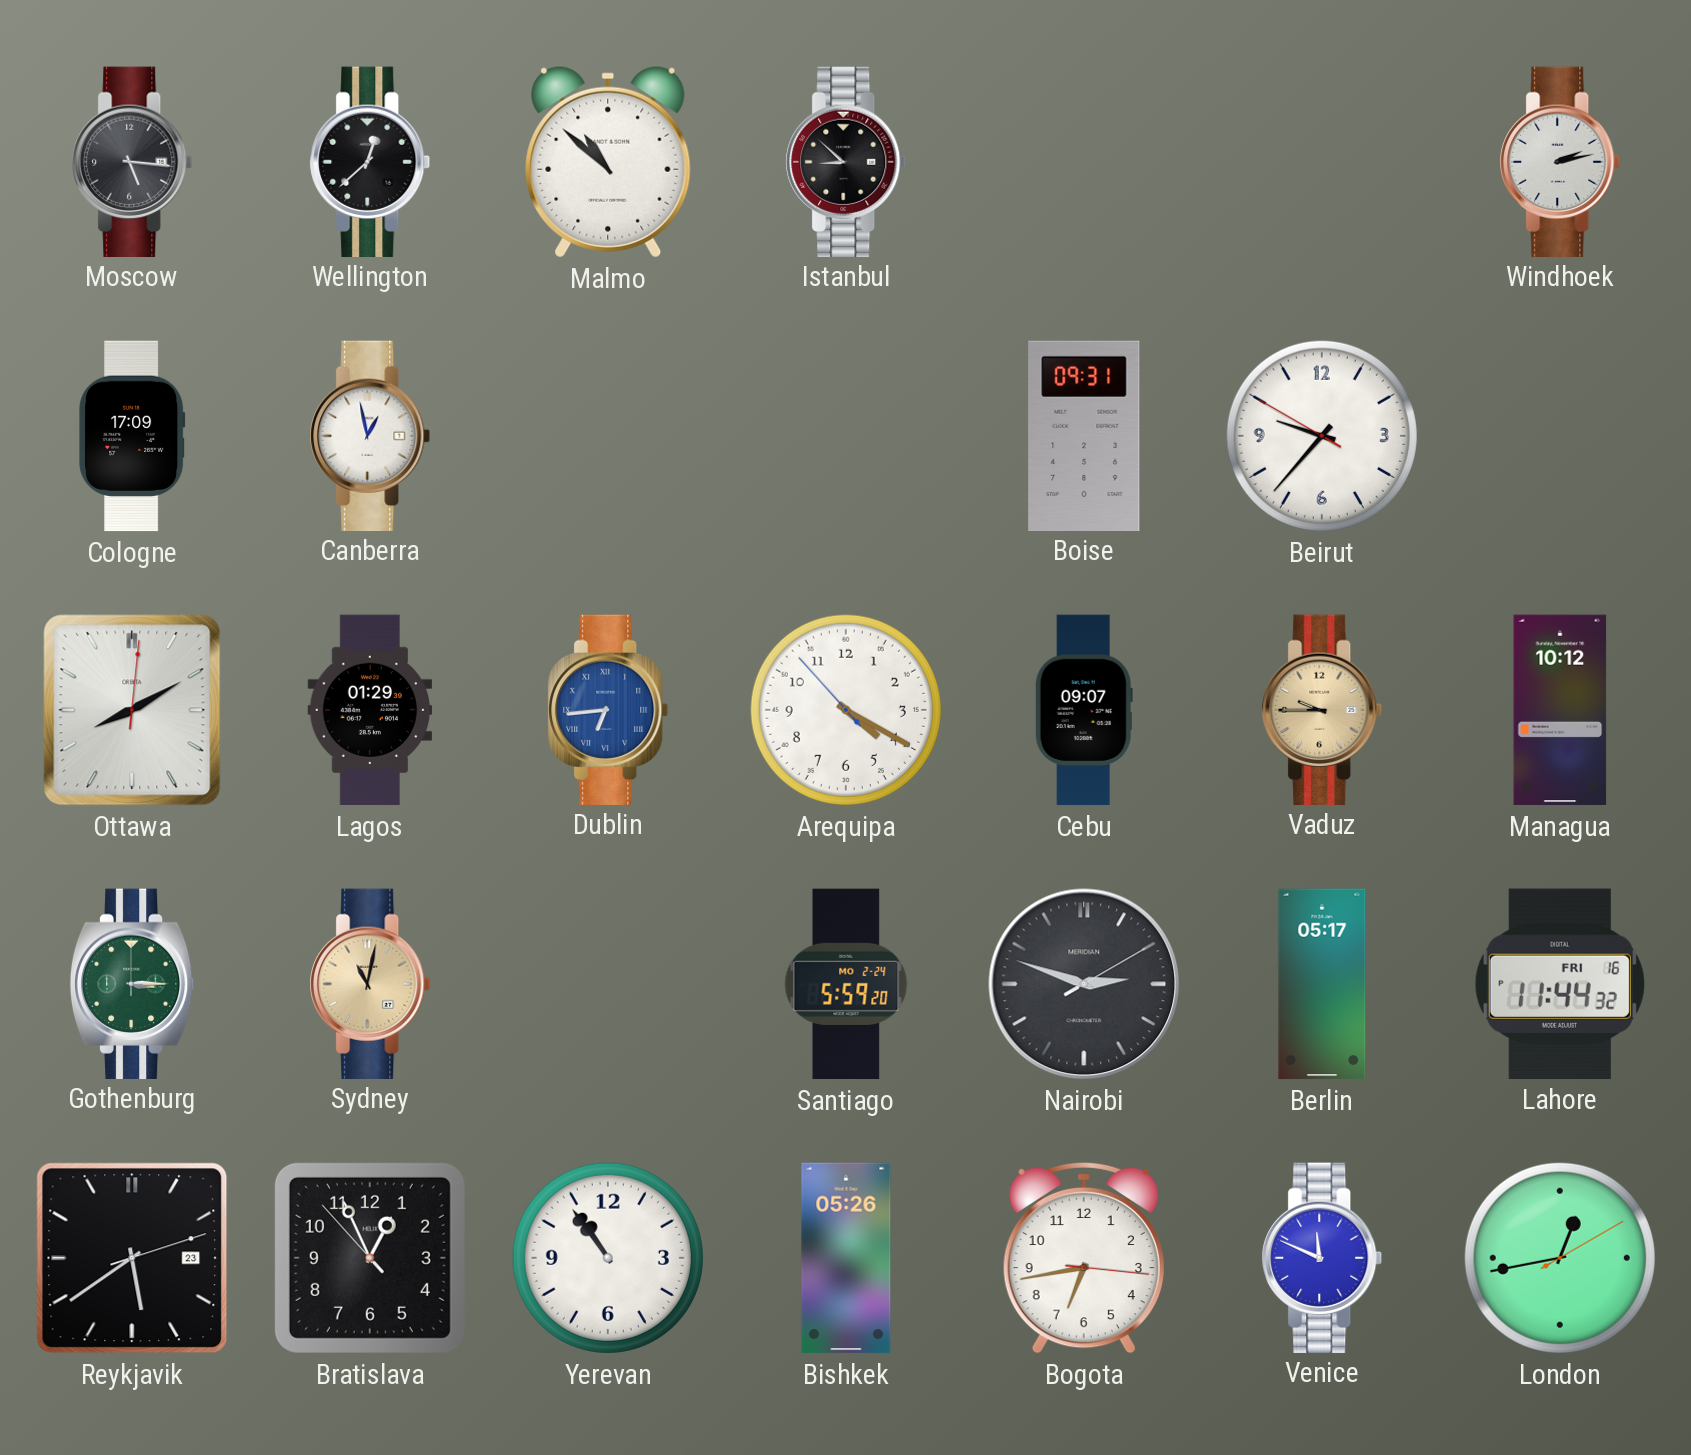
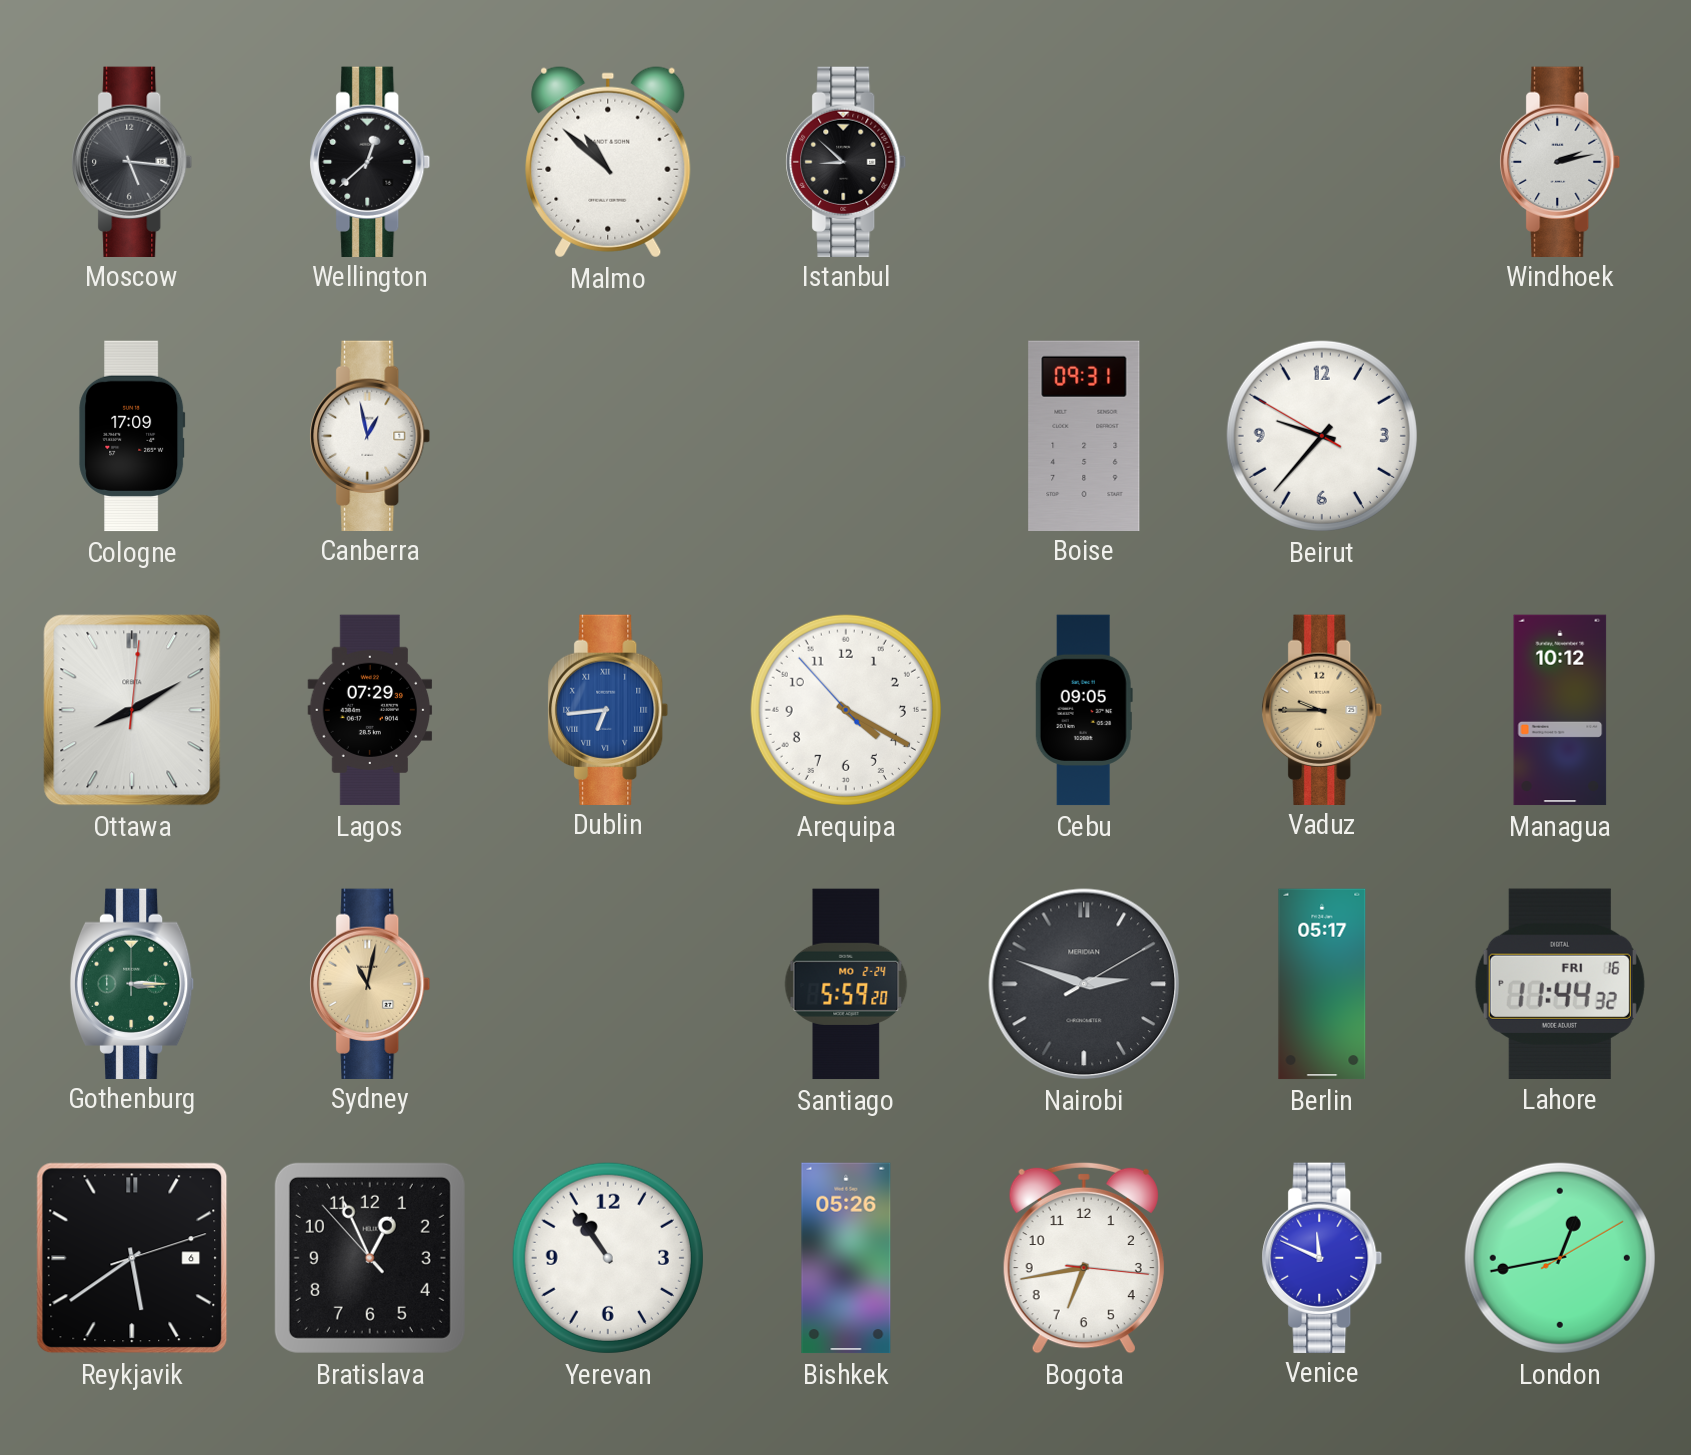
Lagos: 01:29 -> 07:29 (370, 710)
Cebu: 09:07 -> 09:05 (1084, 710)
Reykjavik date: 23 -> 6 (132, 1258)
